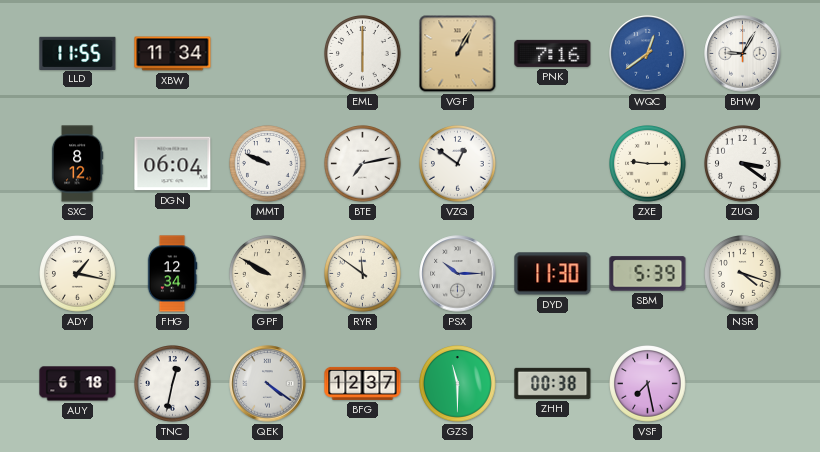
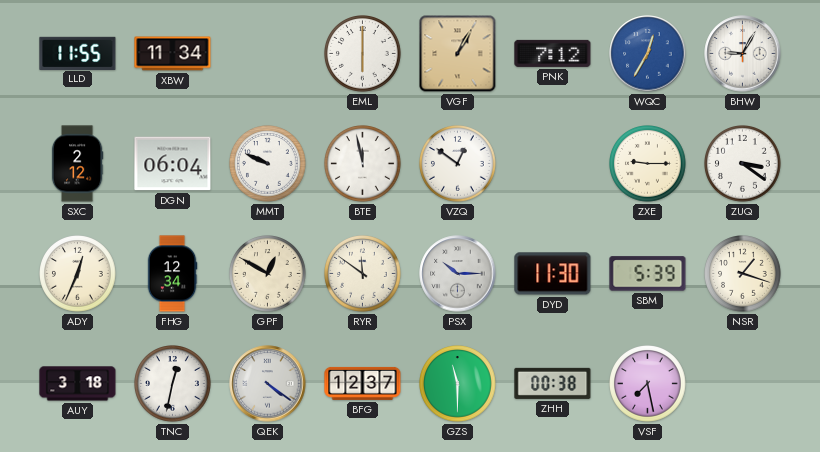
PNK: 7:16 -> 7:12 (553, 53)
WQC: 12:39 -> 12:35 (648, 54)
SXC: 8:12 -> 2:12 (77, 164)
BTE: 7:13 -> 11:58 (363, 164)
ADY: 1:17 -> 12:34 (78, 274)
GPF: 9:50 -> 12:50 (268, 274)
NSR: 4:18 -> 1:18 (743, 274)
AUY: 6:18 -> 3:18 (78, 384)
